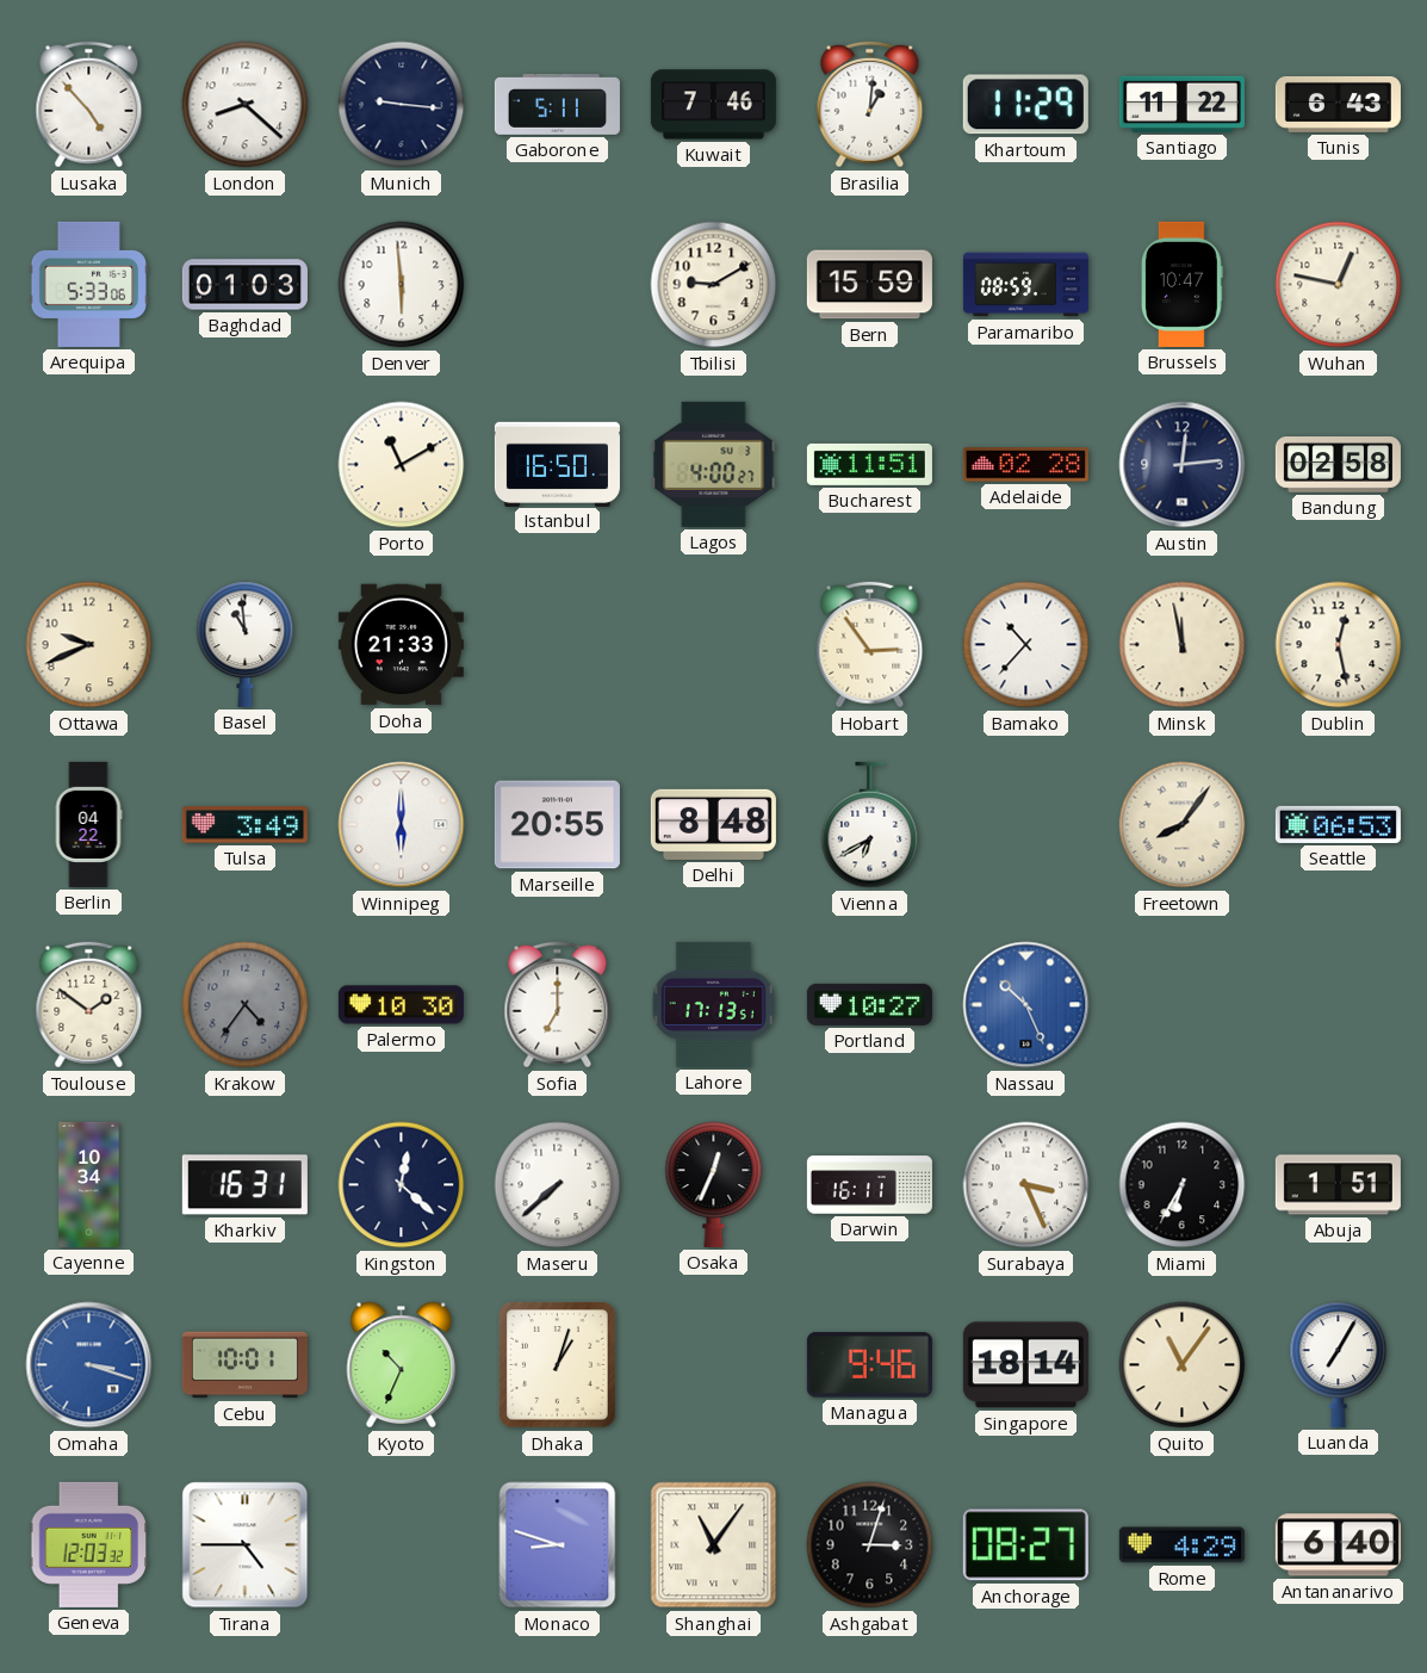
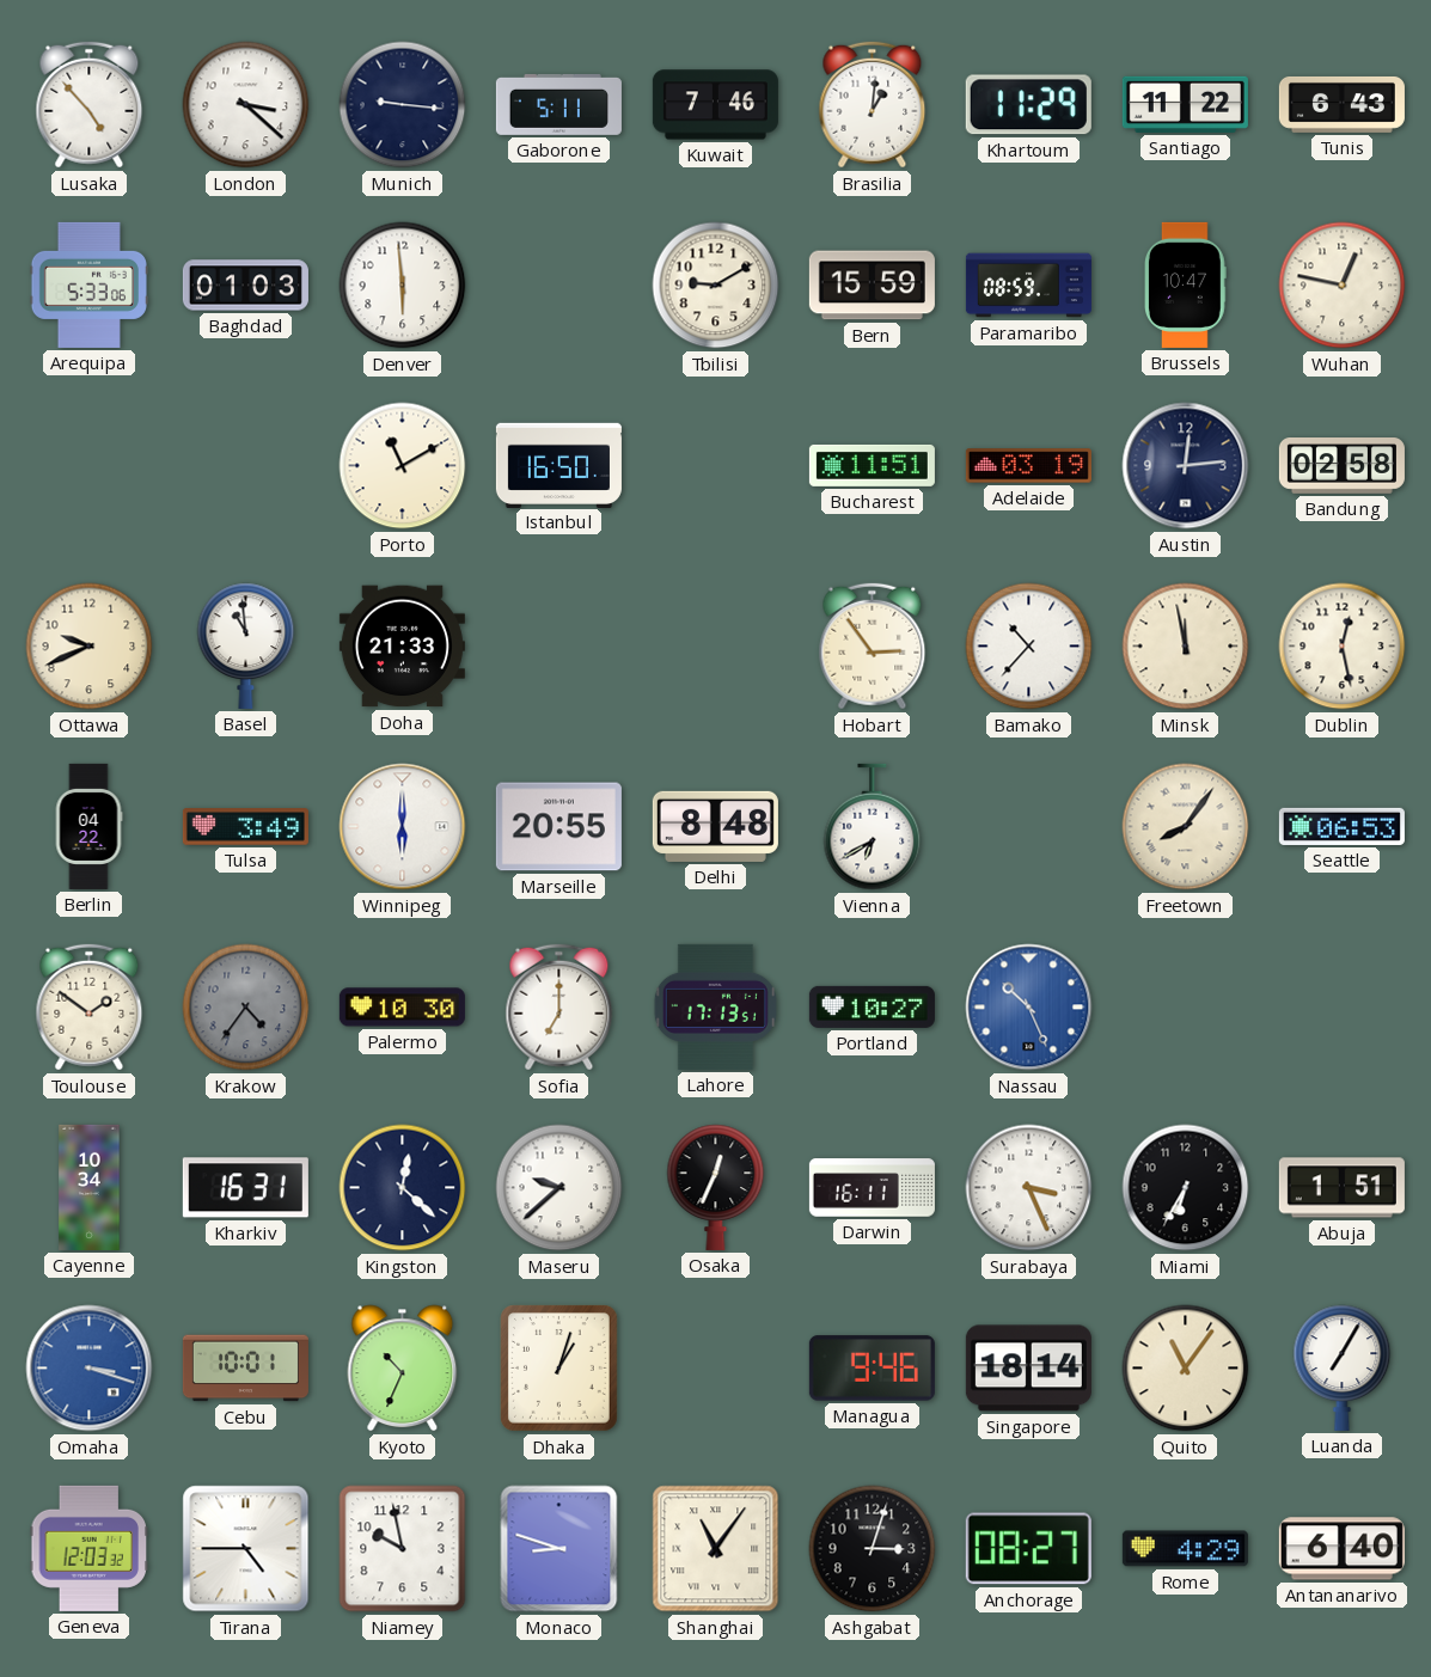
London: 8:22 -> 3:22 (246, 105)
Lagos: 4:00 -> none (714, 464)
Adelaide: 02:28 -> 03:19 (1028, 466)
Maseru: 7:38 -> 9:38 (559, 1188)
Niamey: none -> 9:58 (403, 1549)
